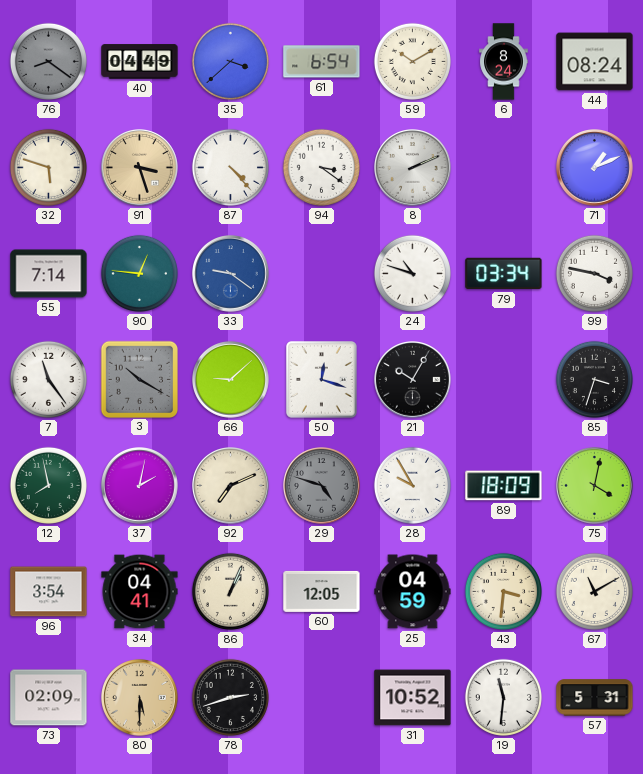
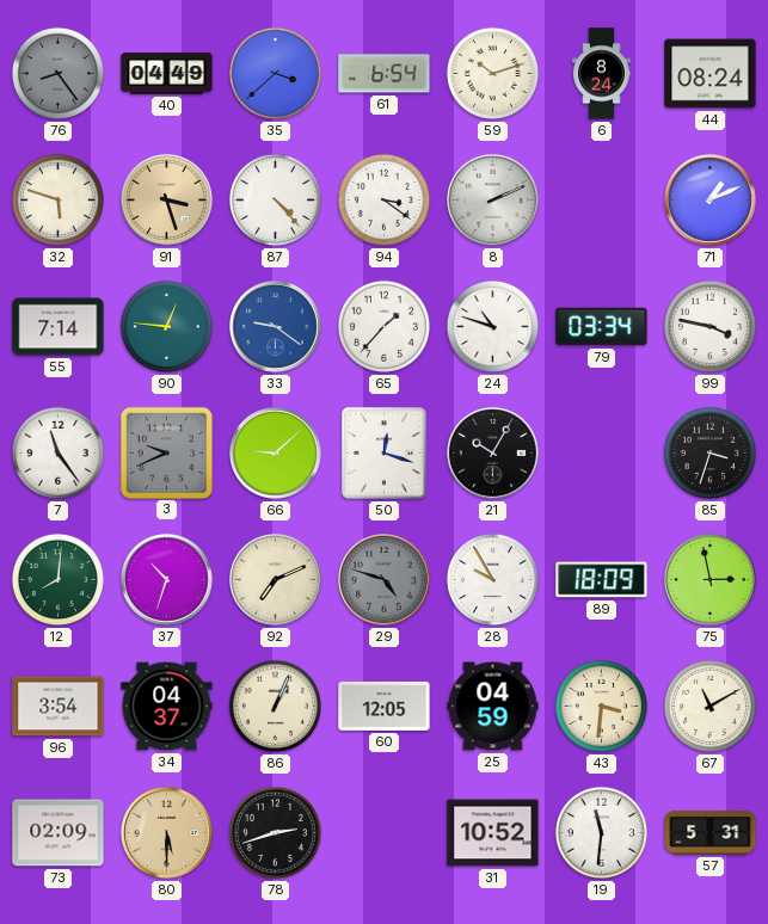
76: 8:21 -> 8:24 (57, 73)
59: 10:10 -> 10:12 (492, 73)
65: none -> 1:37 (383, 326)
3: 10:20 -> 9:41 (166, 452)
12: 7:58 -> 8:01 (57, 579)
37: 2:02 -> 10:33 (167, 580)
75: 4:02 -> 2:58 (711, 580)
34: 04:41 -> 04:37 (167, 707)
